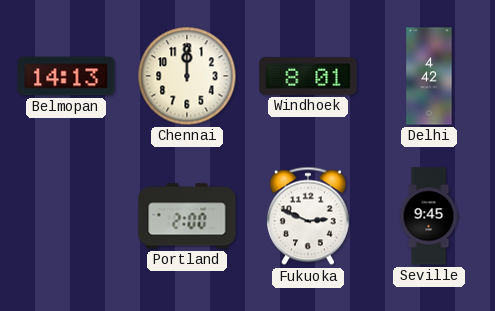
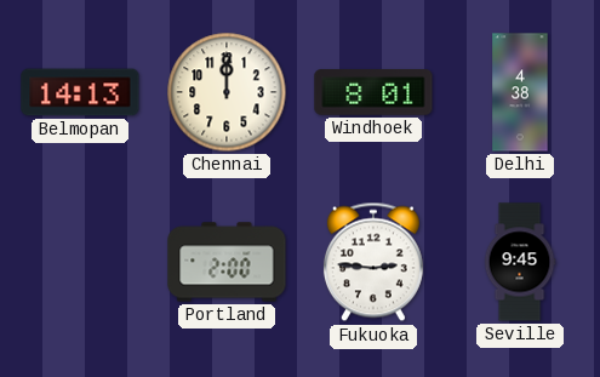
Delhi: 4:42 -> 4:38 (520, 92)
Fukuoka: 2:49 -> 2:46 (373, 262)
